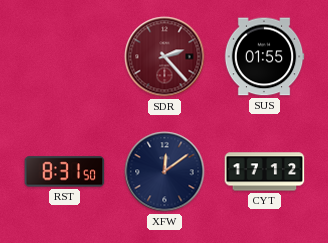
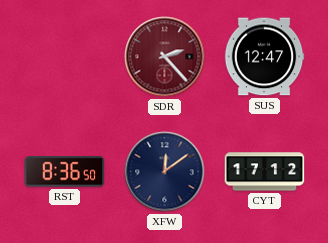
SUS: 01:55 -> 12:47 (264, 57)
RST: 8:31 -> 8:36 (65, 172)
